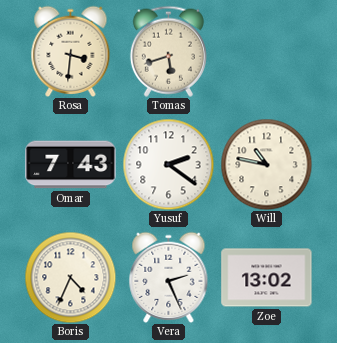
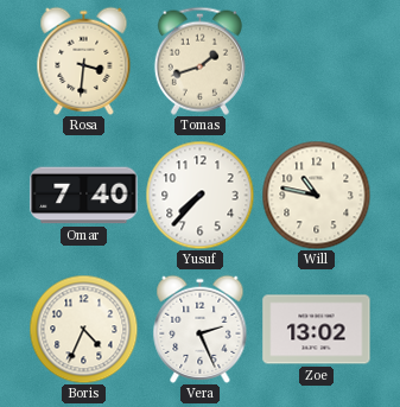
Tomas: 5:42 -> 1:42 (199, 61)
Omar: 7:43 -> 7:40 (84, 196)
Yusuf: 2:21 -> 7:37 (199, 195)
